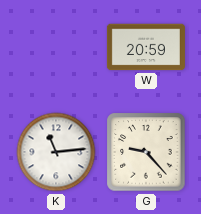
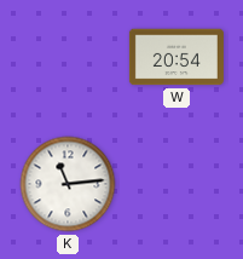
W: 20:59 -> 20:54 (177, 57)
G: 9:23 -> none (146, 152)
